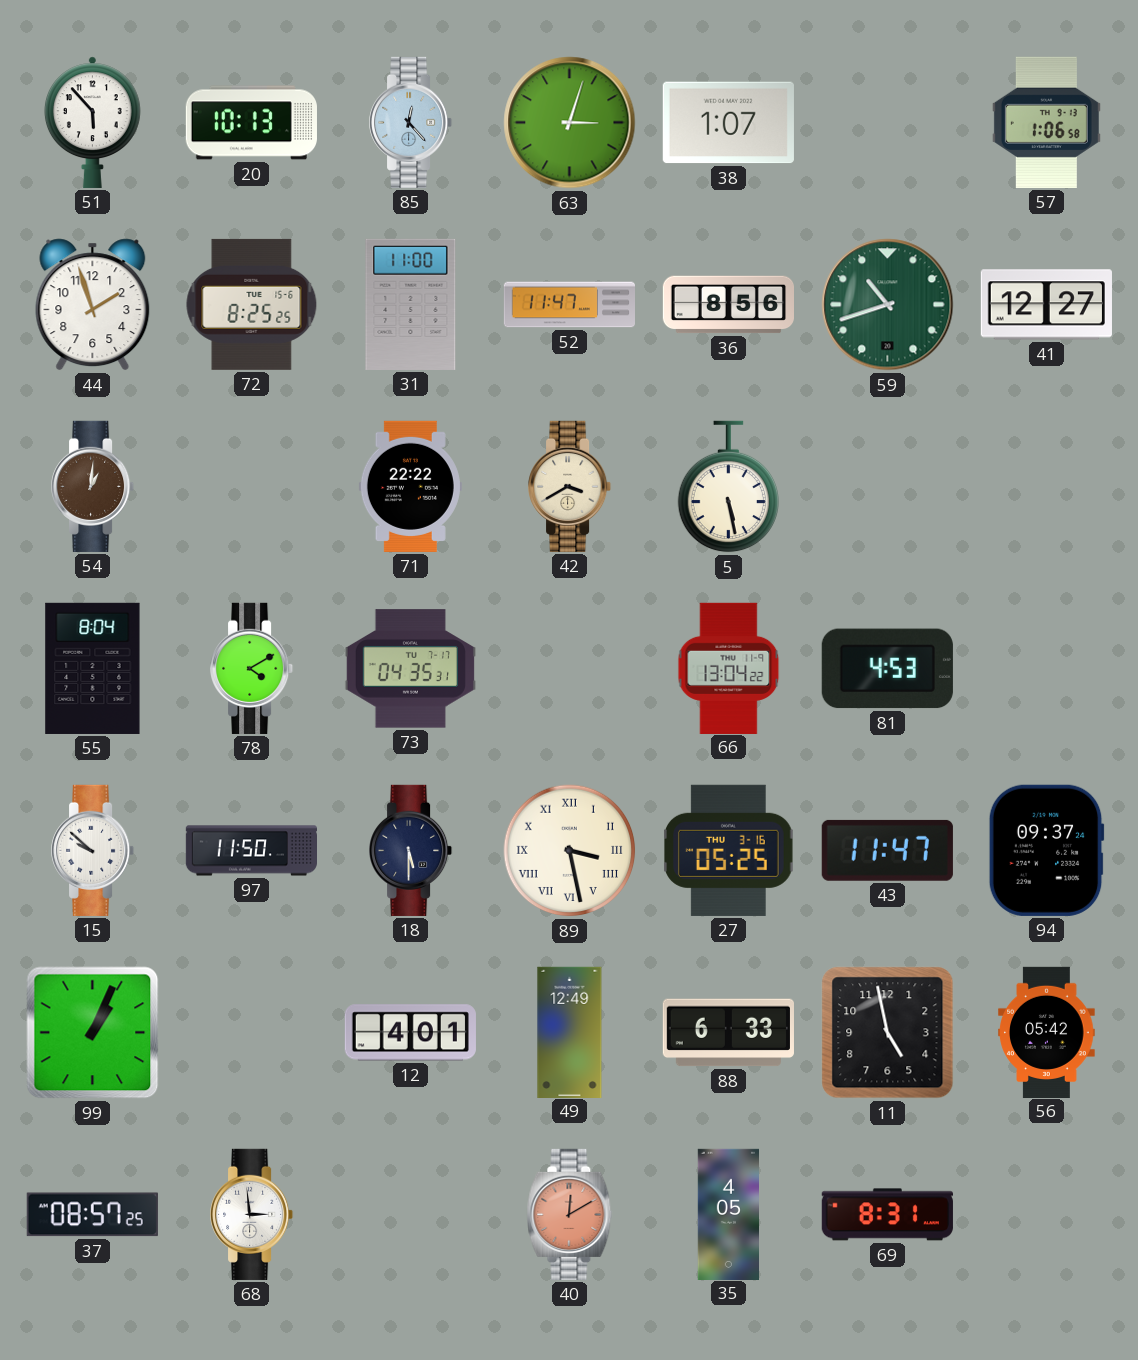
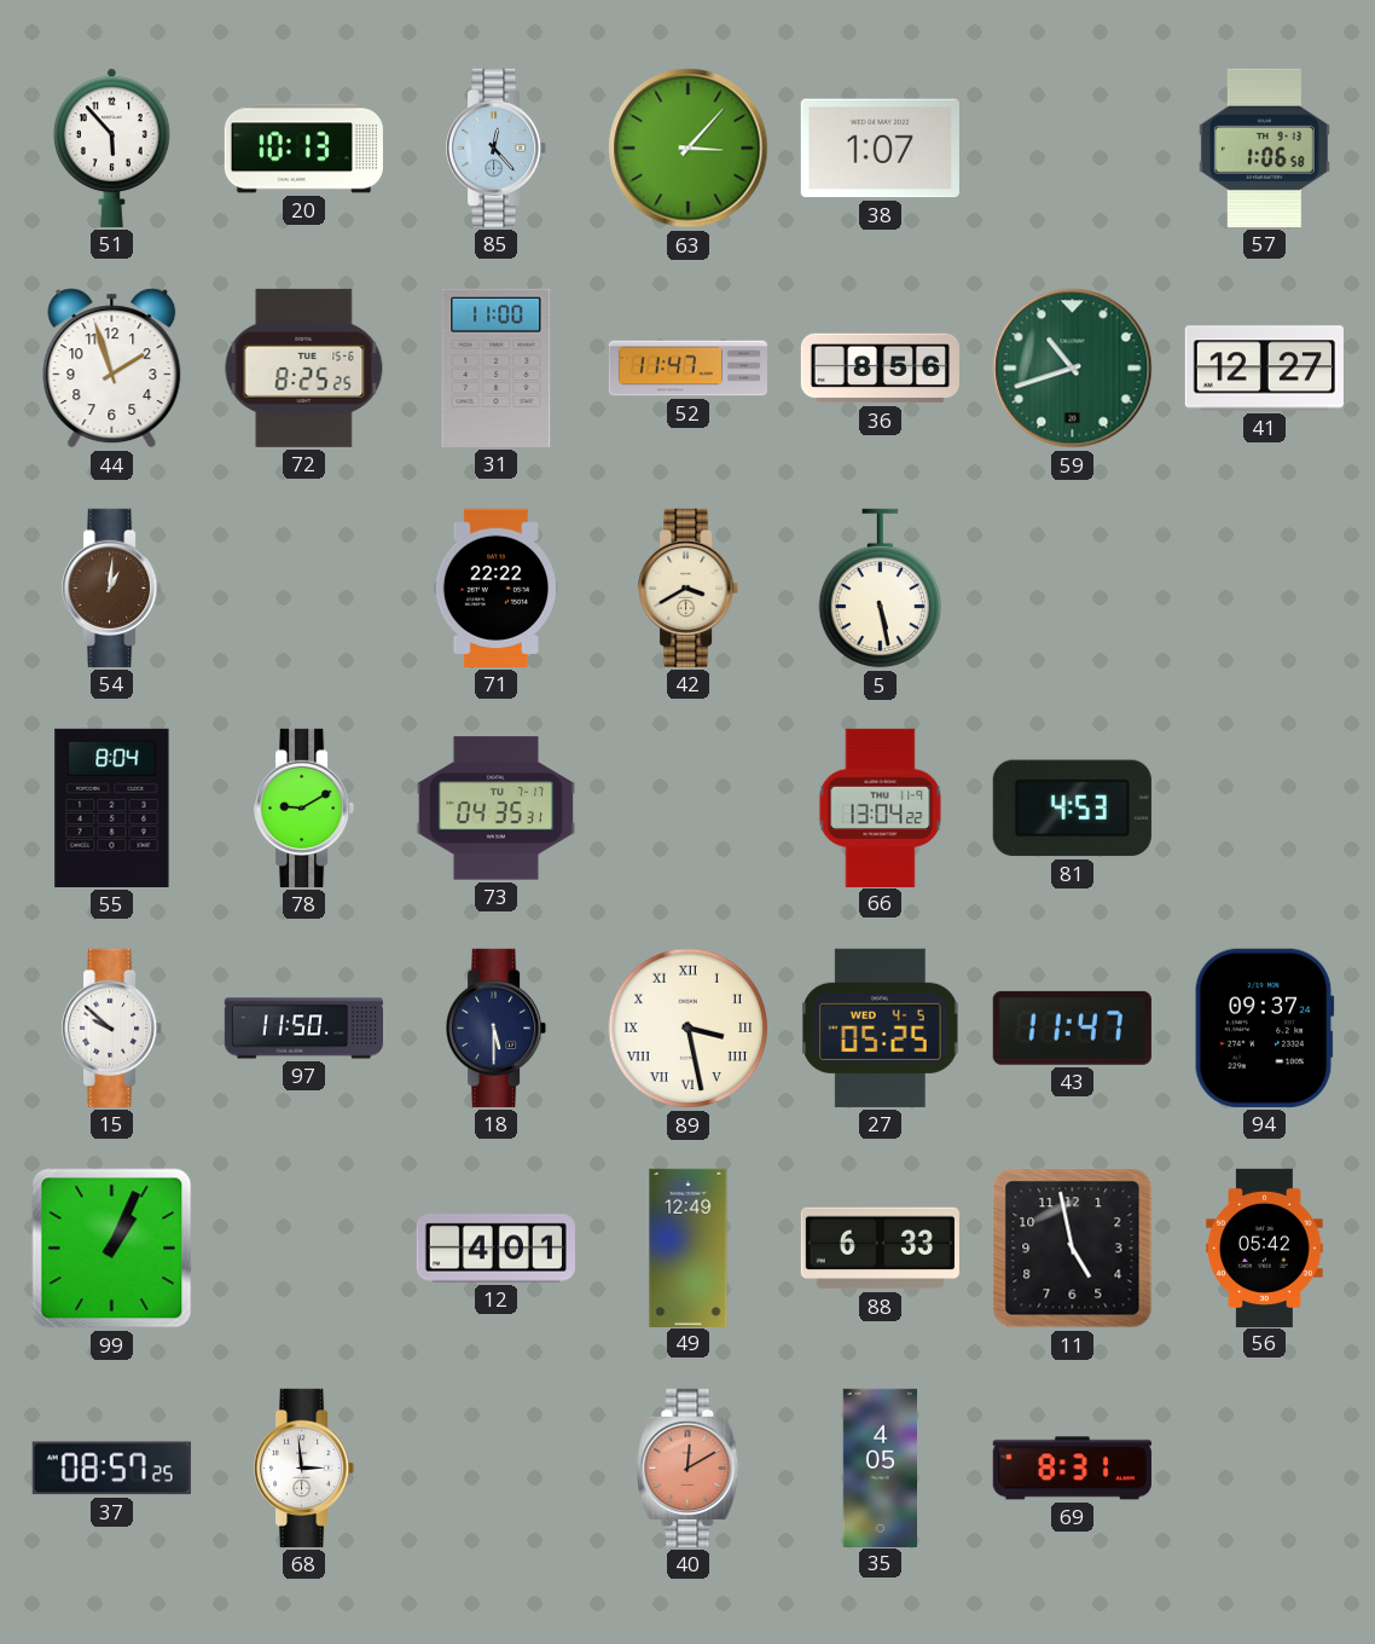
63: 3:03 -> 3:07 (689, 149)
78: 4:10 -> 9:10 (304, 807)
27 date: THU 3-16 -> WED 4-5 (881, 1027)
